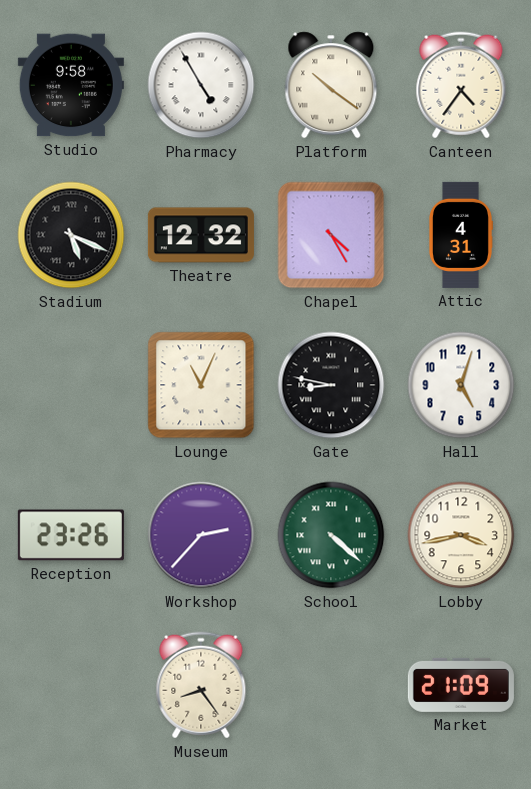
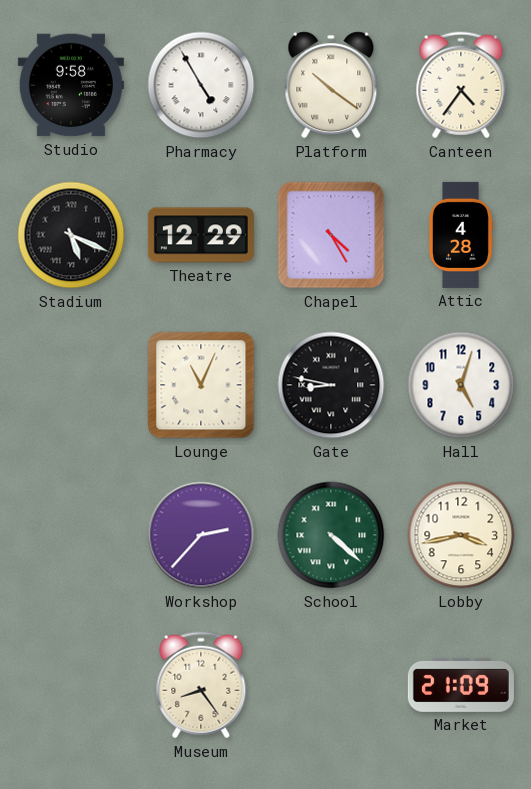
Theatre: 12:32 -> 12:29 (201, 235)
Attic: 4:31 -> 4:28 (460, 235)
Reception: 23:26 -> none (71, 535)
